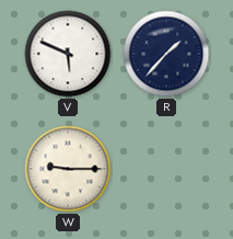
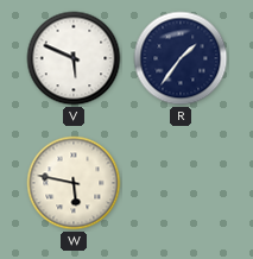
R: 1:37 -> 1:36 (181, 58)
W: 9:15 -> 5:47 (74, 183)
